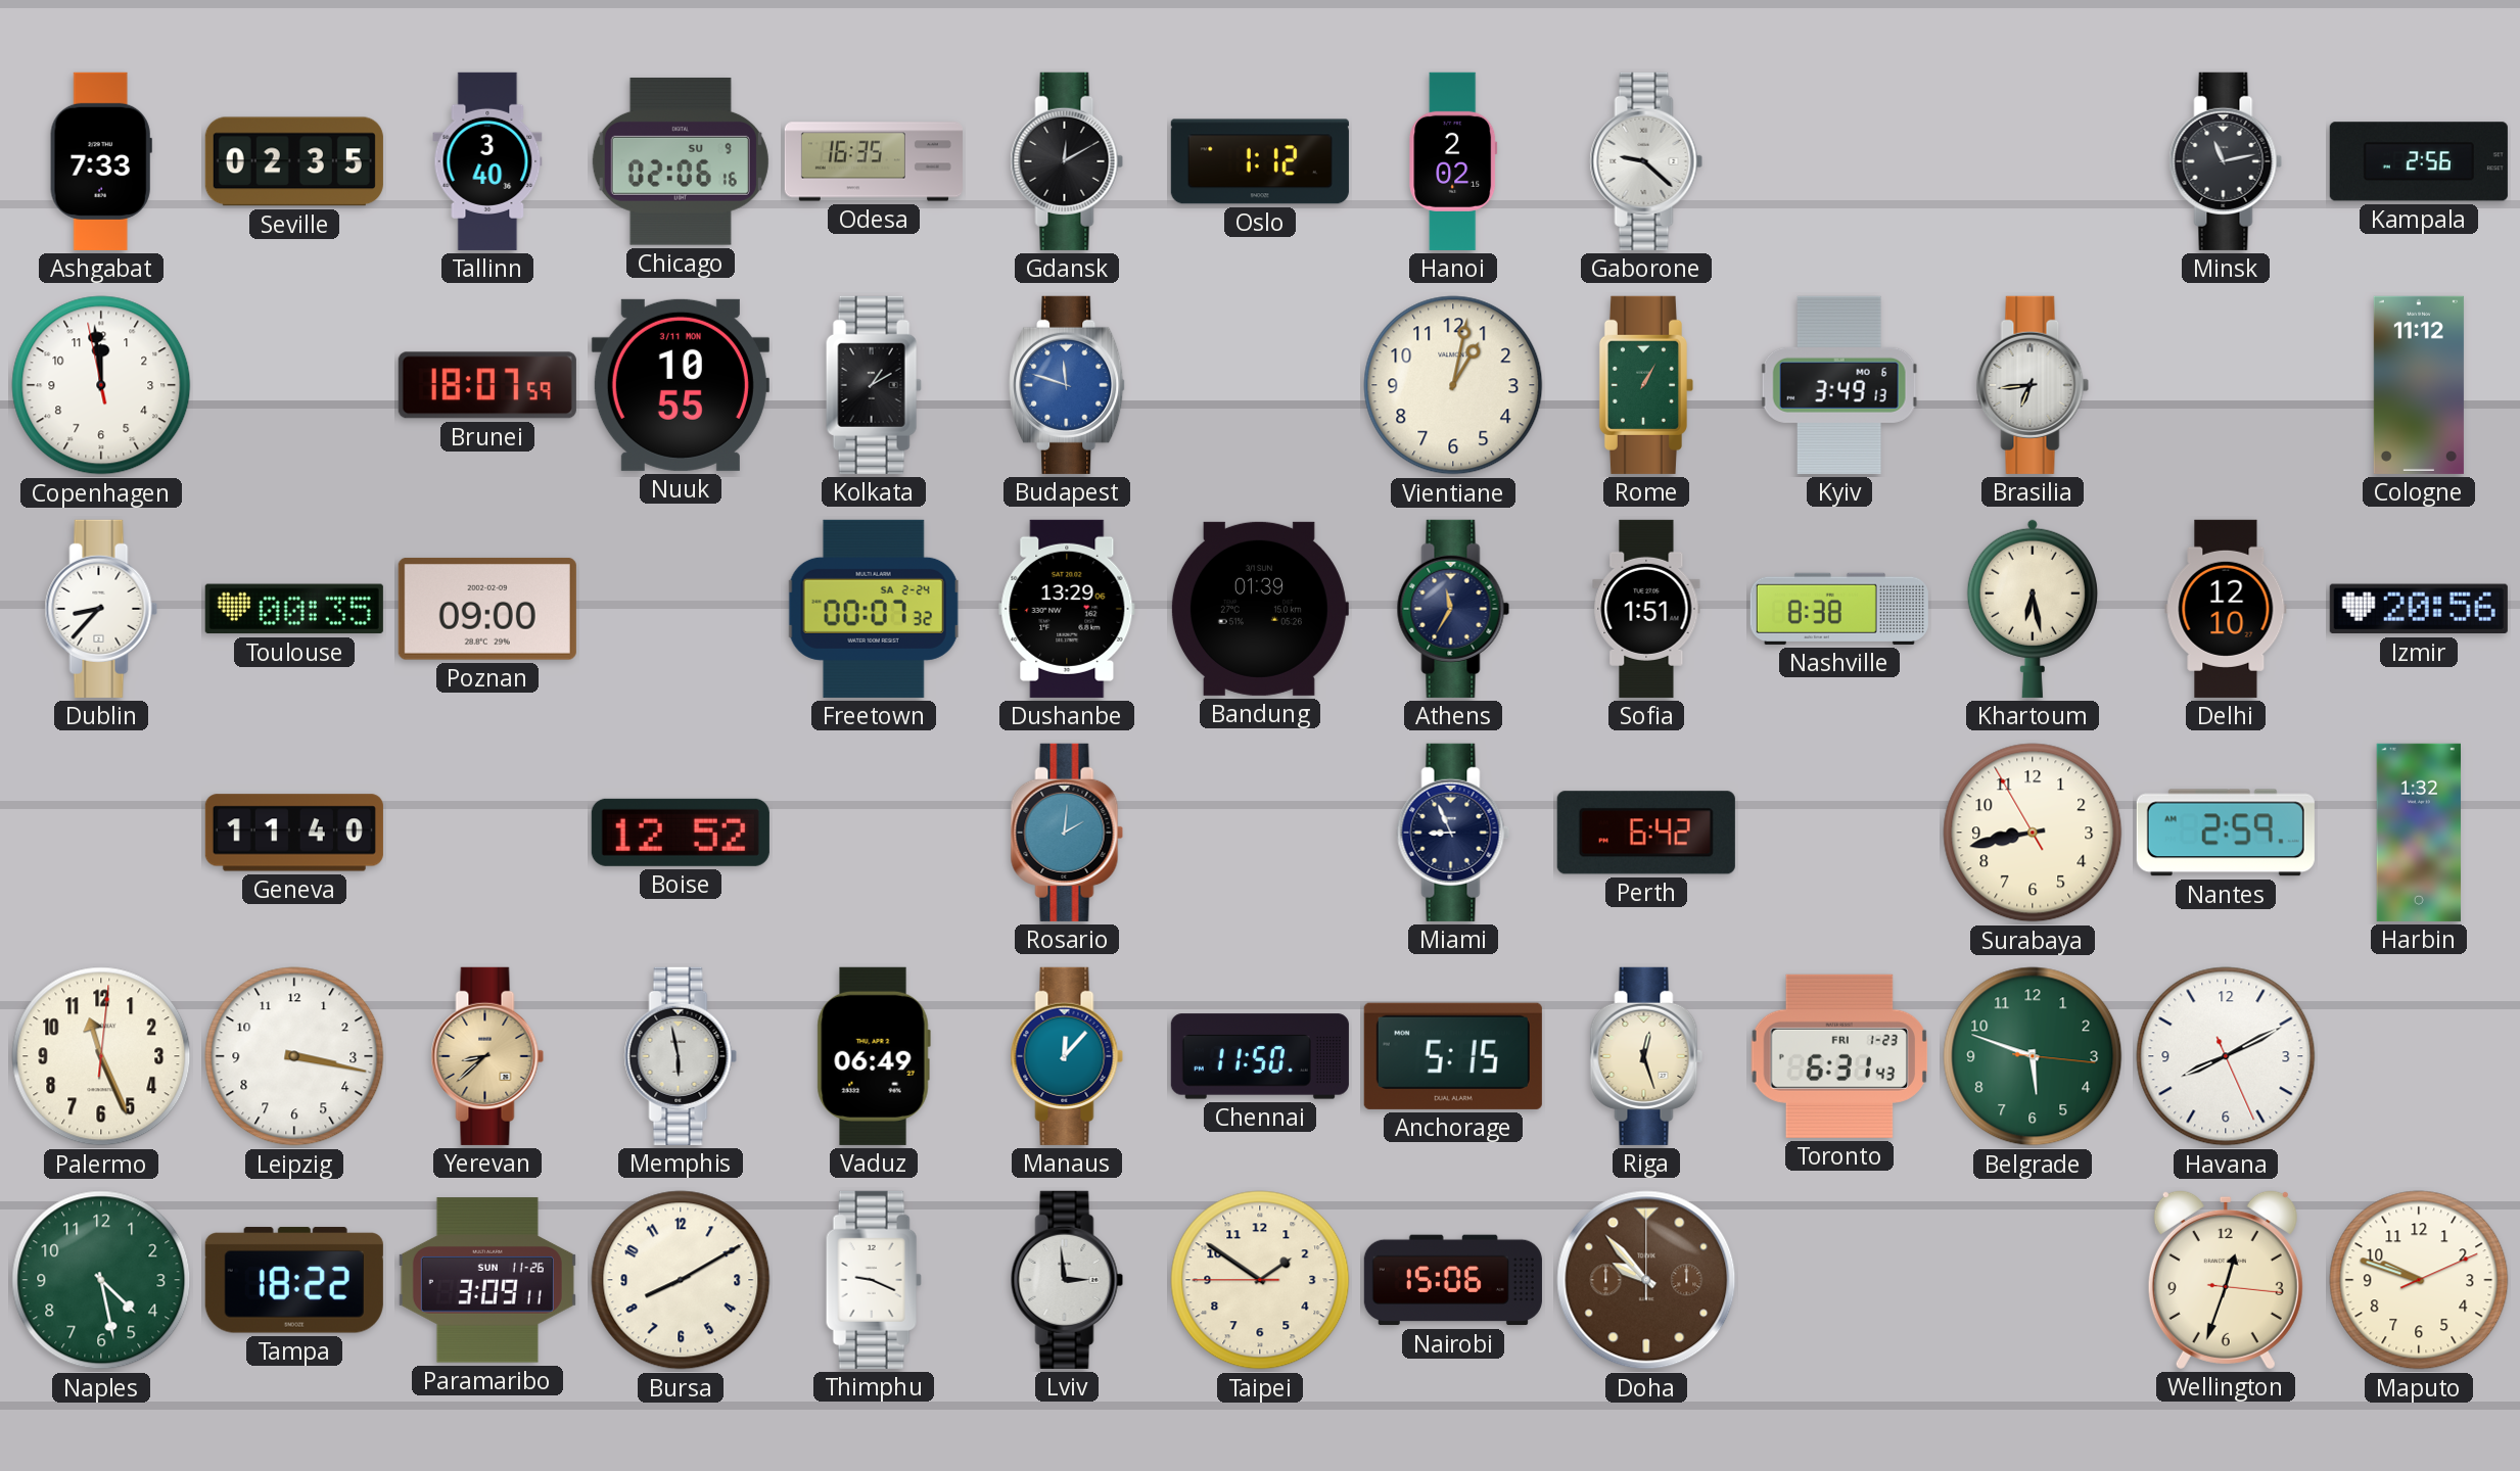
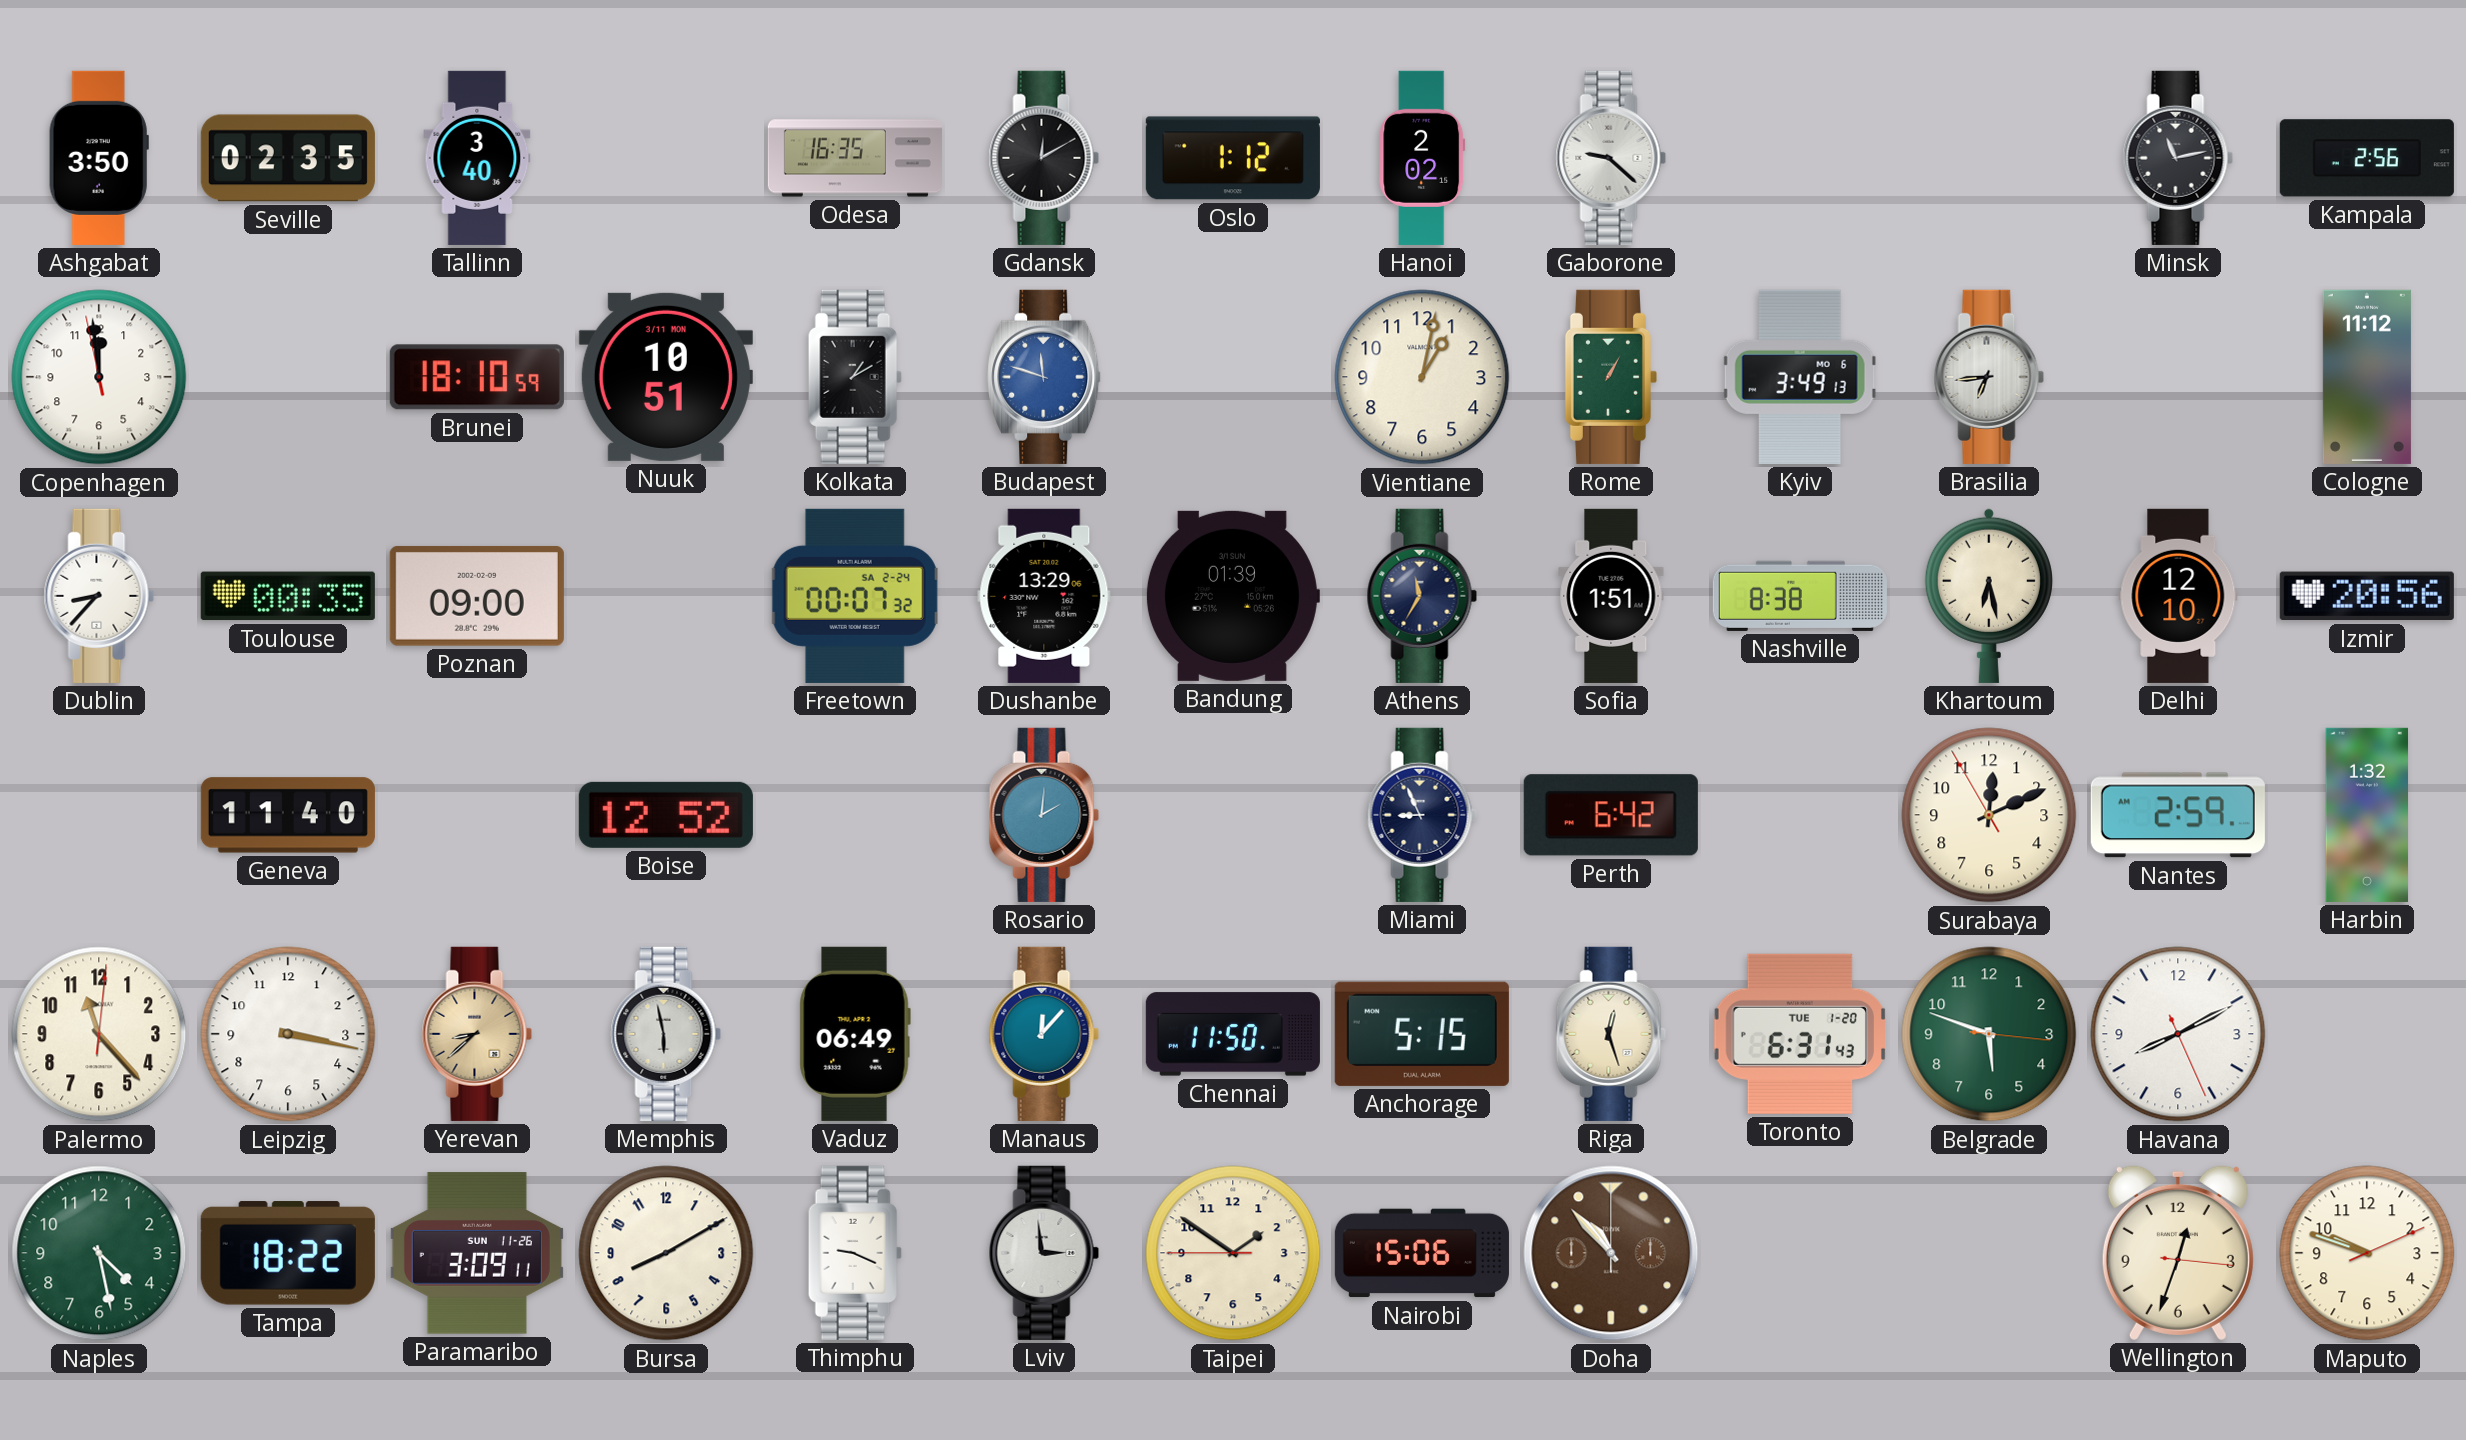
Ashgabat: 7:33 -> 3:50 (99, 158)
Chicago: 02:06 -> none (681, 161)
Brunei: 18:07 -> 18:10 (477, 377)
Nuuk: 10:55 -> 10:51 (666, 377)
Surabaya: 8:42 -> 12:10 (1989, 815)
Palermo: 11:26 -> 11:23 (99, 1034)
Toronto date: FRI 1-23 -> TUE 1-20 (1800, 1034)
Doha: 9:53 -> 10:53 (1611, 1253)
